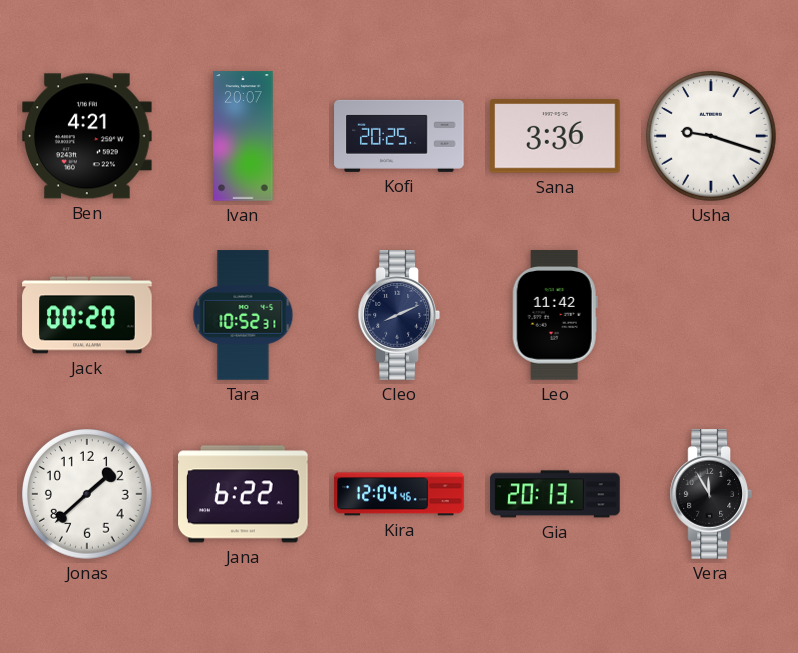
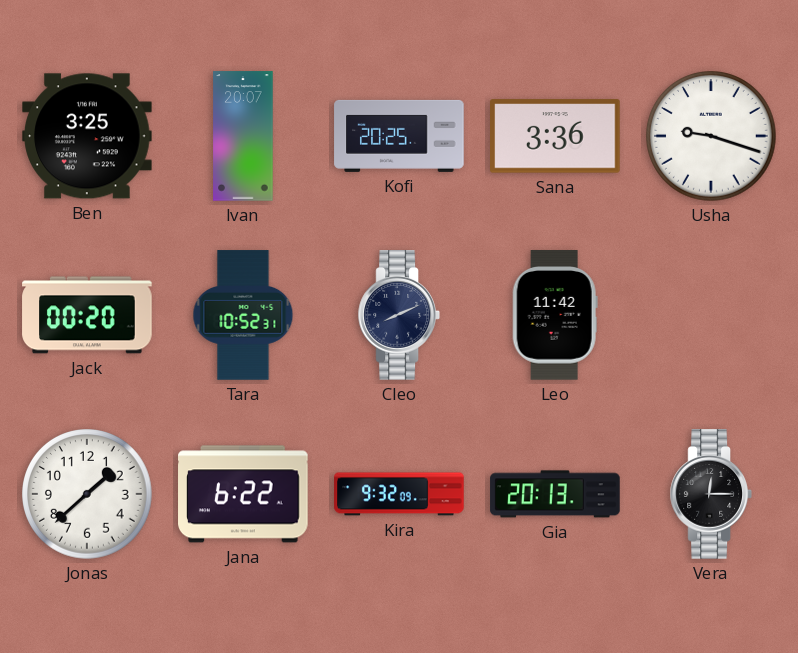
Ben: 4:21 -> 3:25 (87, 136)
Kira: 12:04 -> 9:32 (399, 494)
Vera: 11:55 -> 12:15 (711, 494)
